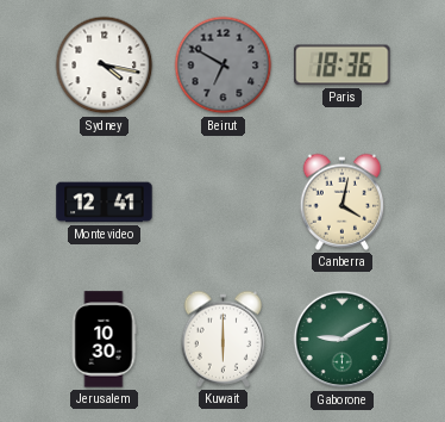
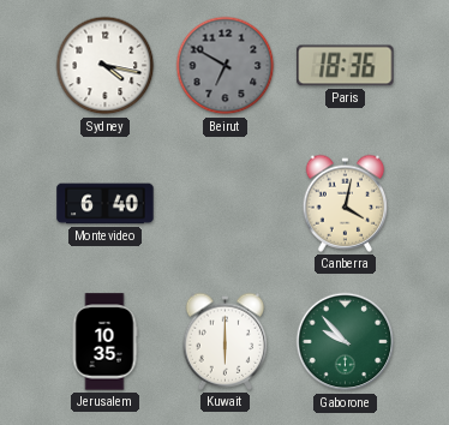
Montevideo: 12:41 -> 6:40 (106, 204)
Jerusalem: 10:30 -> 10:35 (104, 342)
Gaborone: 9:10 -> 9:53 (346, 342)
